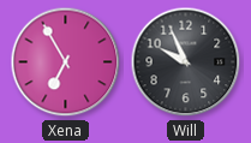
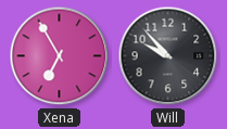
Will: 9:56 -> 9:53 (168, 56)
